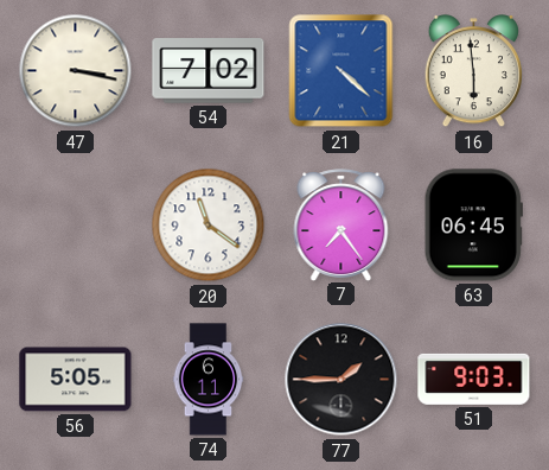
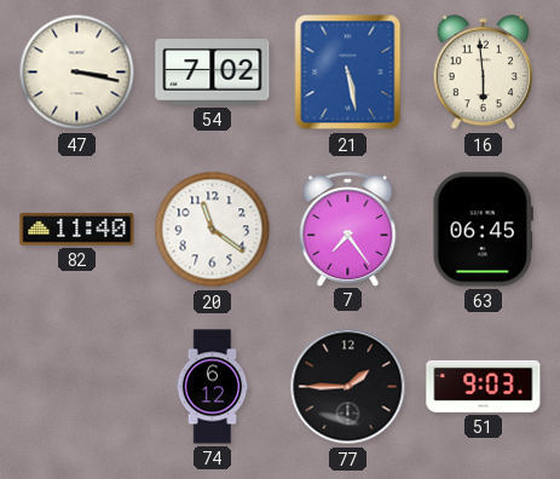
21: 4:22 -> 5:28 (348, 73)
82: none -> 11:40 (77, 230)
56: 5:05 -> none (76, 380)
74: 6:11 -> 6:12 (213, 387)
